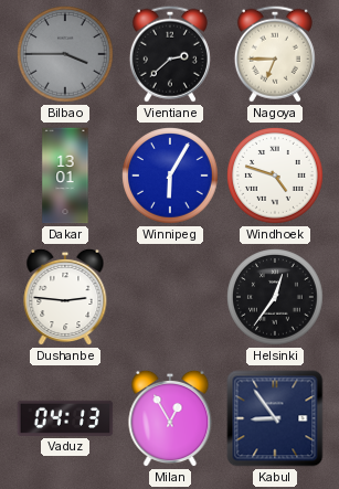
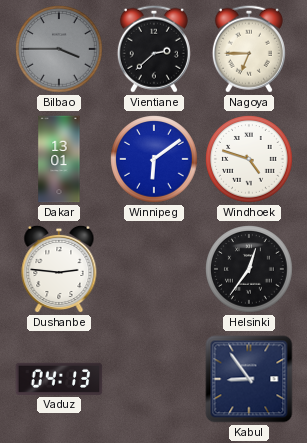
Winnipeg: 6:05 -> 6:09 (154, 159)
Milan: 12:55 -> none (170, 418)
